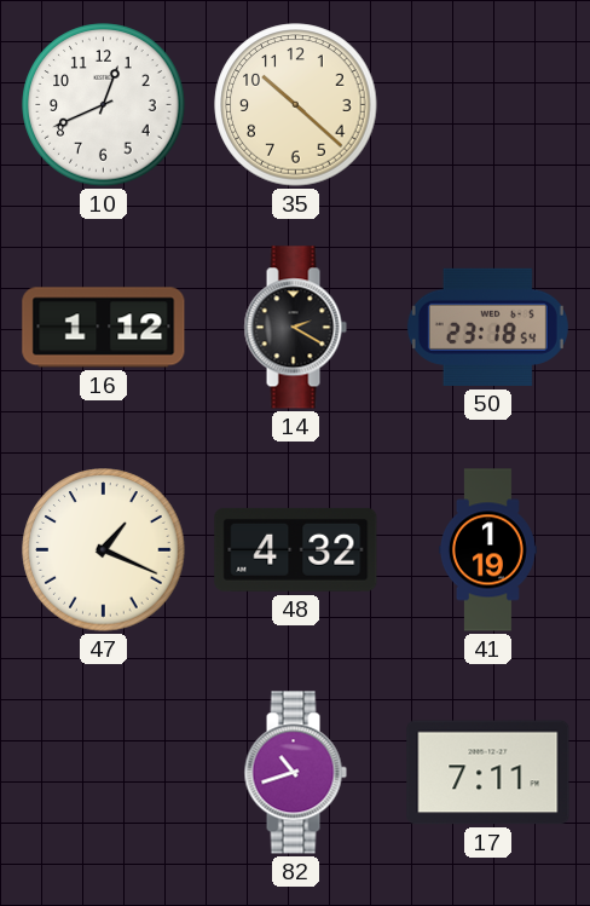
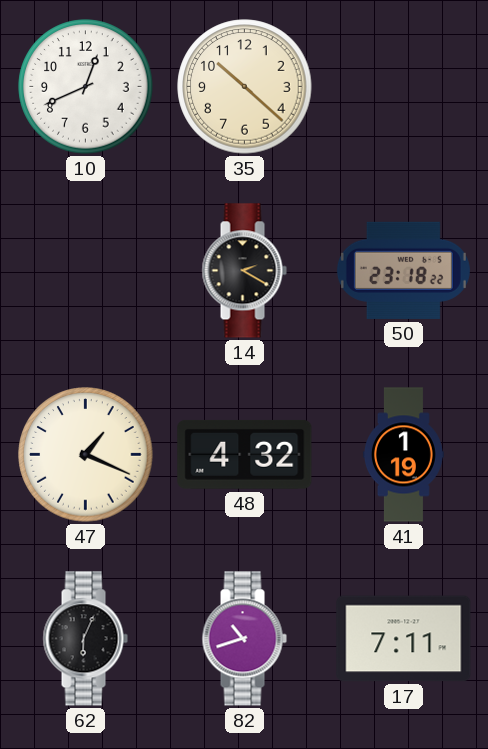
16: 1:12 -> none (104, 328)
50: 23:18:54 -> 23:18:22 (403, 270)
62: none -> 6:04 (85, 639)
